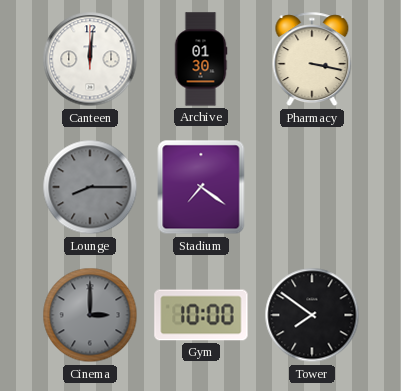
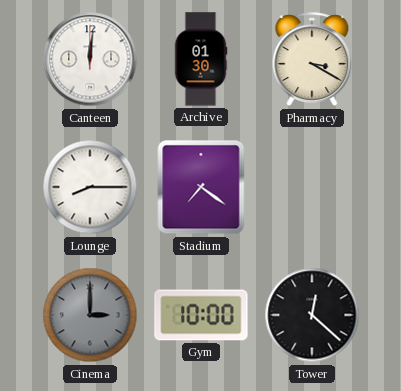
Pharmacy: 3:17 -> 3:20 (312, 60)
Lounge dial: grey -> white (90, 187)
Tower: 7:51 -> 12:22 (312, 315)
